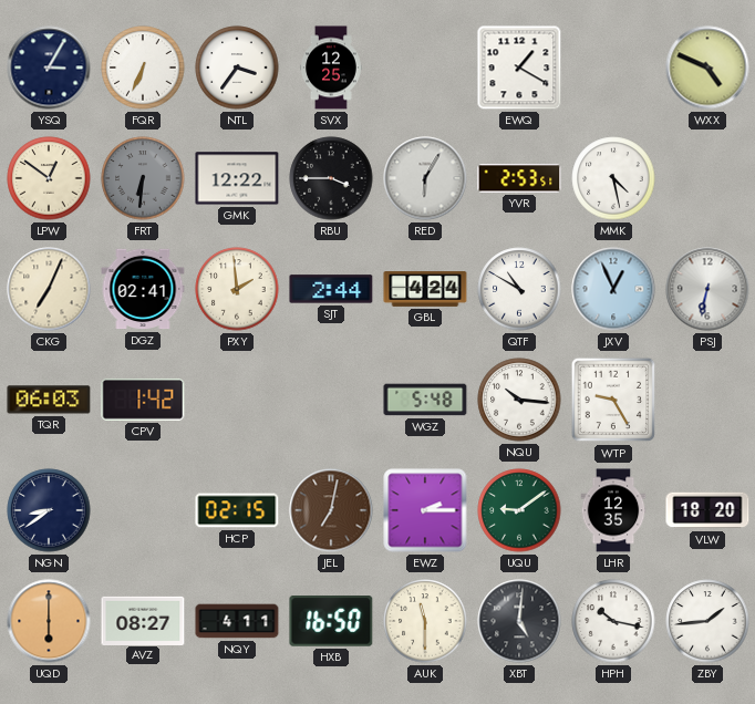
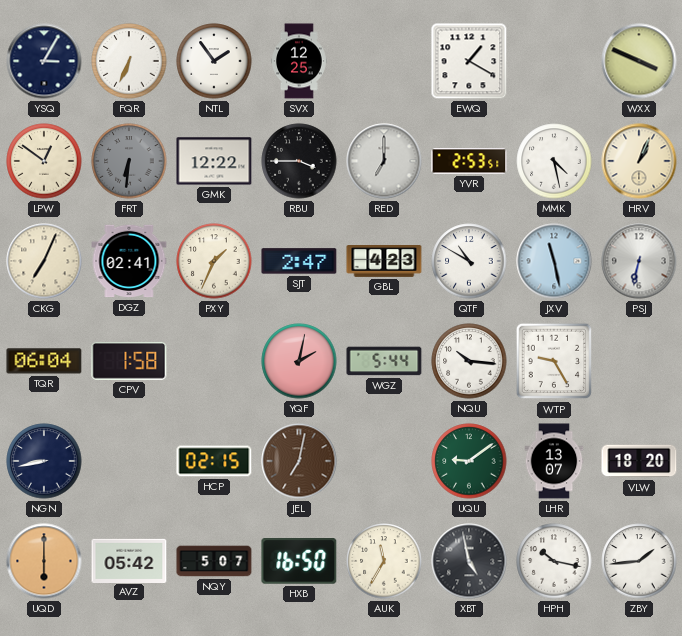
NTL: 3:36 -> 1:54 (214, 61)
WXX: 4:49 -> 3:49 (639, 61)
RED: 6:05 -> 7:00 (384, 161)
HRV: none -> 1:04 (639, 161)
PXY: 1:59 -> 1:34 (214, 261)
SJT: 2:44 -> 2:47 (299, 261)
GBL: 4:24 -> 4:23 (384, 262)
JXV: 12:56 -> 11:28 (554, 261)
TQR: 06:03 -> 06:04 (44, 361)
CPV: 1:42 -> 1:58 (129, 361)
YQF: none -> 2:02 (299, 361)
WGZ: 5:48 -> 5:44 (384, 361)
NGN: 8:39 -> 8:43 (44, 461)
EWZ: 2:15 -> none (425, 510)
LHR: 12:35 -> 13:07 (554, 461)
AVZ: 08:27 -> 05:42 (129, 560)
NQY: 4:11 -> 5:07 (214, 561)
AUK: 11:30 -> 11:35 (384, 561)
XBT: 5:01 -> 4:58 (469, 561)
